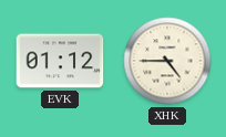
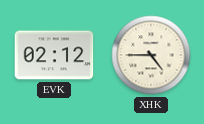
EVK: 01:12 -> 02:12 (54, 55)
